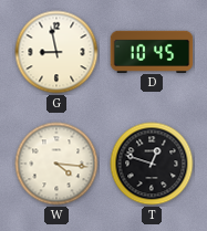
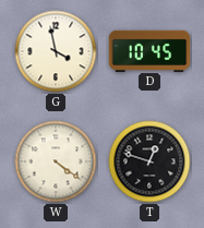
G: 8:58 -> 3:58 (56, 51)
W: 4:16 -> 4:21 (56, 161)
